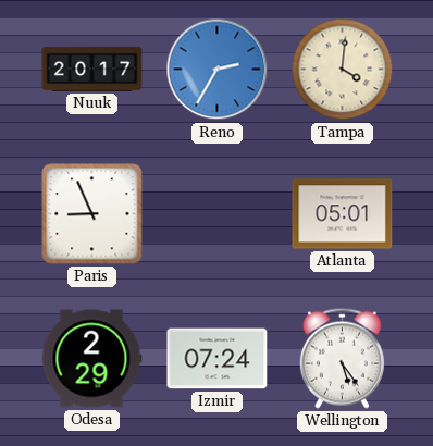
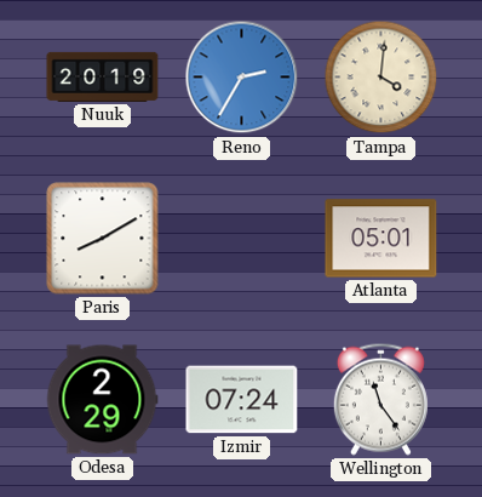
Nuuk: 20:17 -> 20:19 (103, 76)
Paris: 8:56 -> 8:10 (103, 239)
Wellington: 5:24 -> 11:24 (380, 399)
